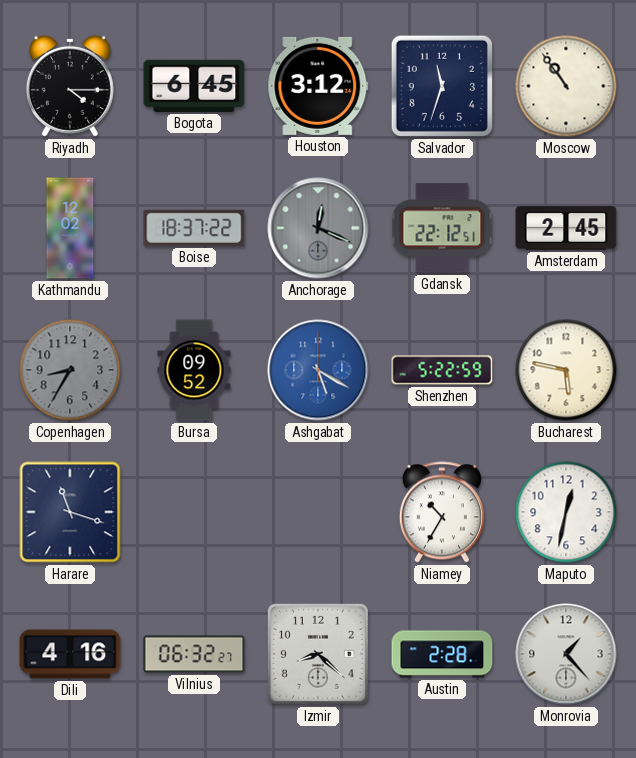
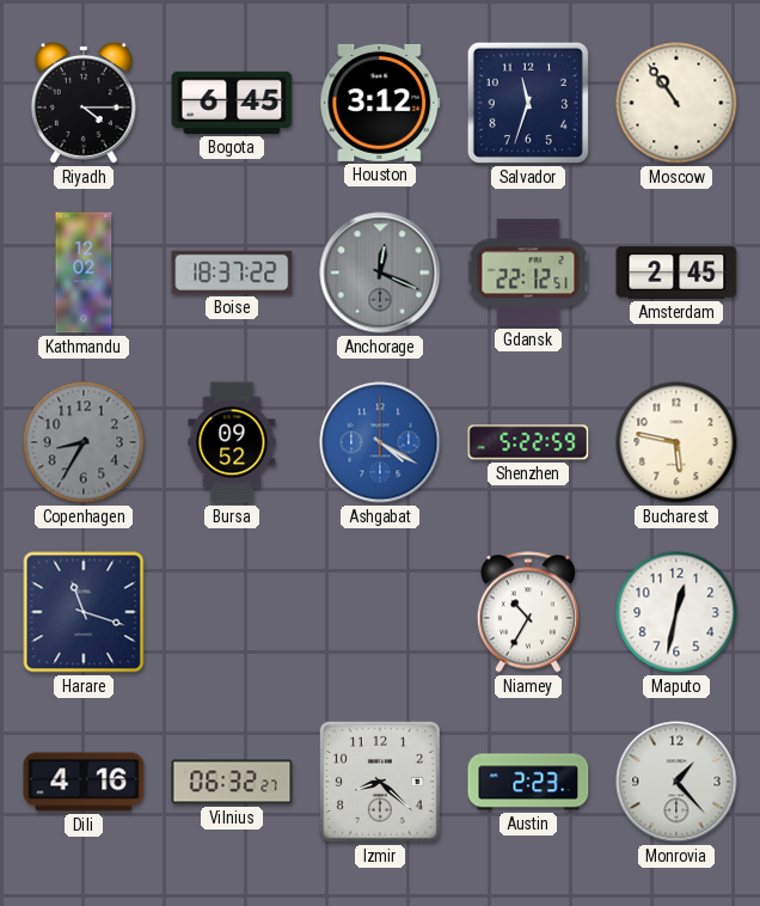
Ashgabat: 5:20 -> 4:20 (380, 442)
Austin: 2:28 -> 2:23 (528, 782)
